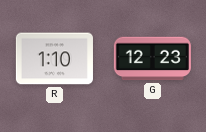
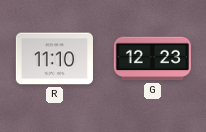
R: 1:10 -> 11:10 (54, 59)
